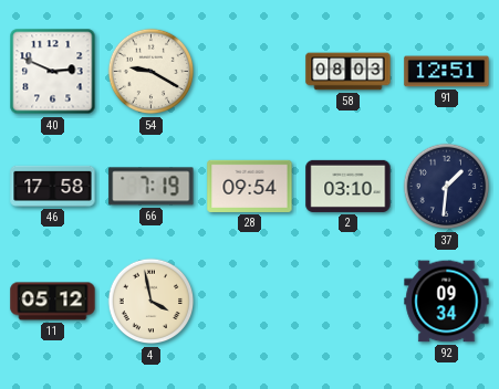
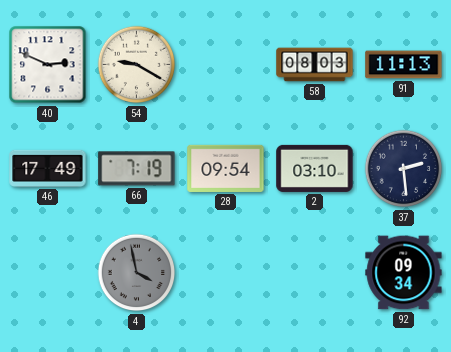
91: 12:51 -> 11:13 (404, 65)
46: 17:58 -> 17:49 (48, 168)
37: 1:31 -> 2:29 (404, 169)
11: 05:12 -> none (53, 302)
4 dial: cream -> grey (137, 273)
